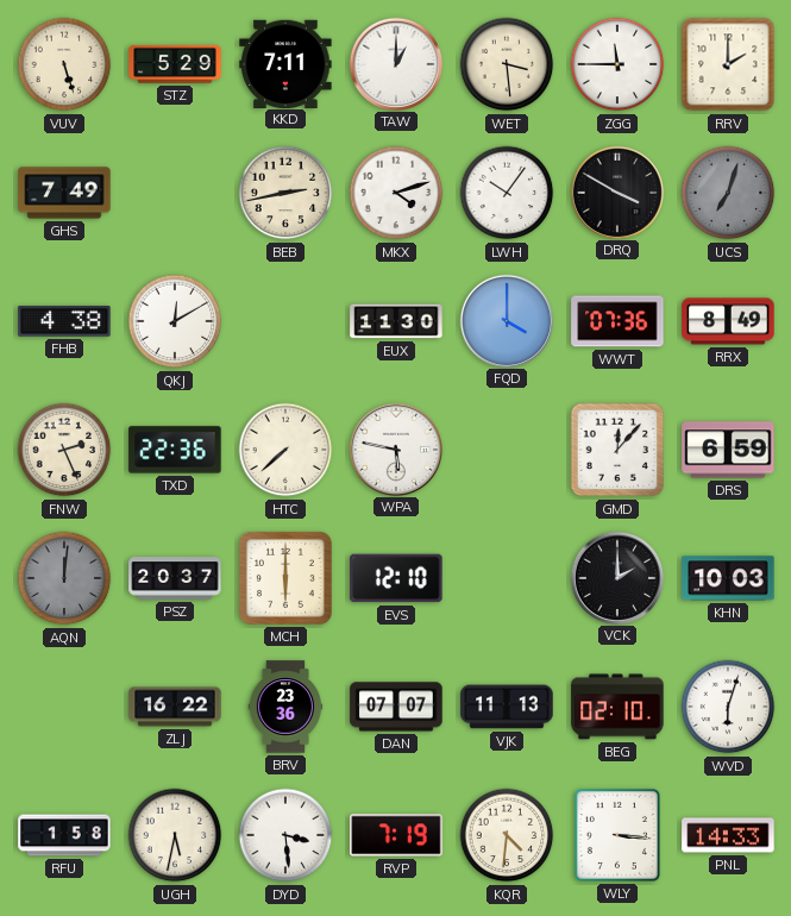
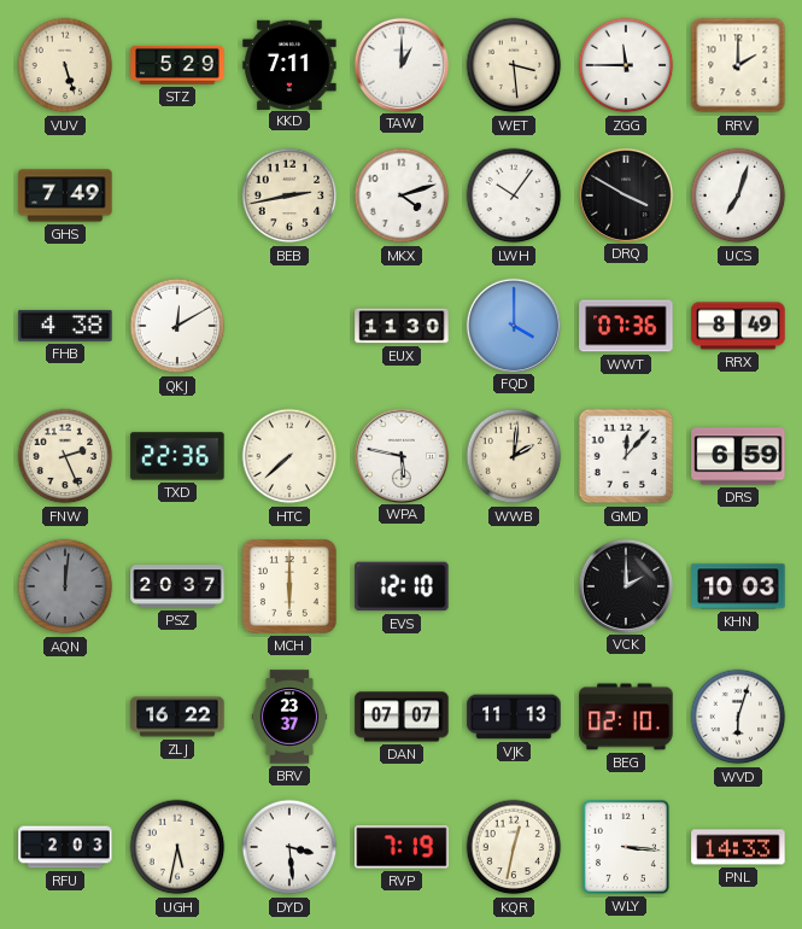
UCS dial: grey -> white (738, 195)
WWB: none -> 2:01 (514, 456)
BRV: 23:36 -> 23:37 (289, 717)
RFU: 1:58 -> 2:03 (65, 847)
KQR: 4:31 -> 12:32 (514, 847)
